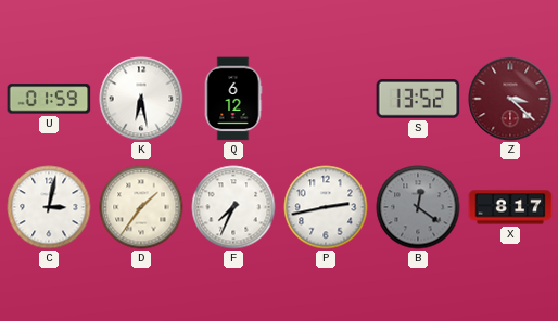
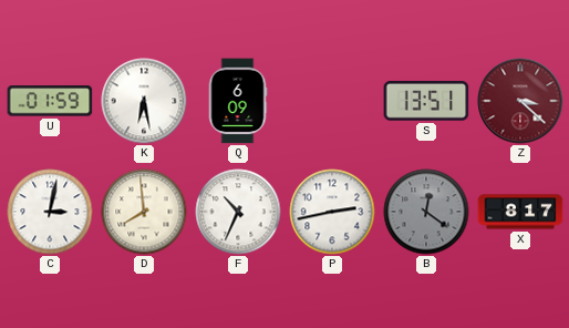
Q: 6:12 -> 6:09 (238, 101)
S: 13:52 -> 13:51 (426, 102)
D: 1:36 -> 7:59 (144, 212)
F: 7:34 -> 10:34 (238, 212)
